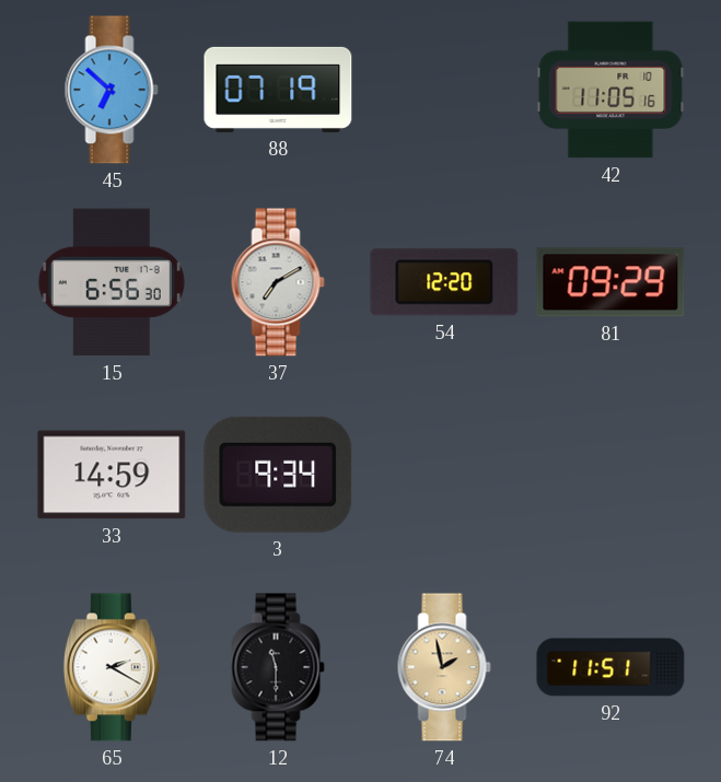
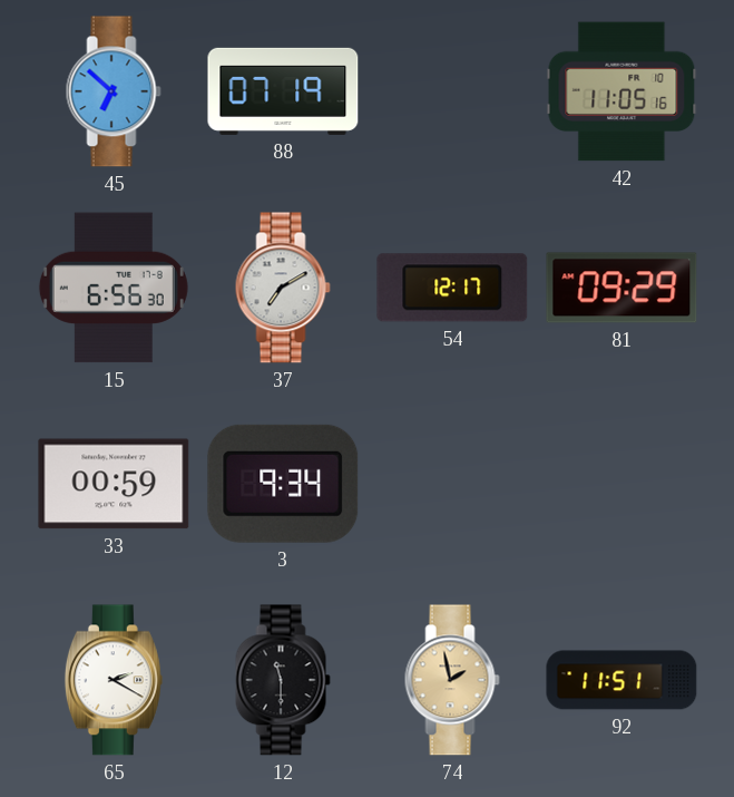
54: 12:20 -> 12:17 (452, 288)
33: 14:59 -> 00:59 (114, 484)
